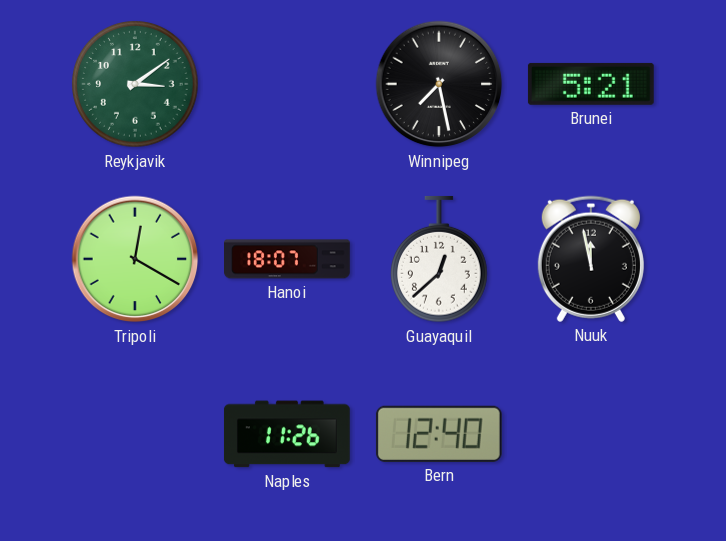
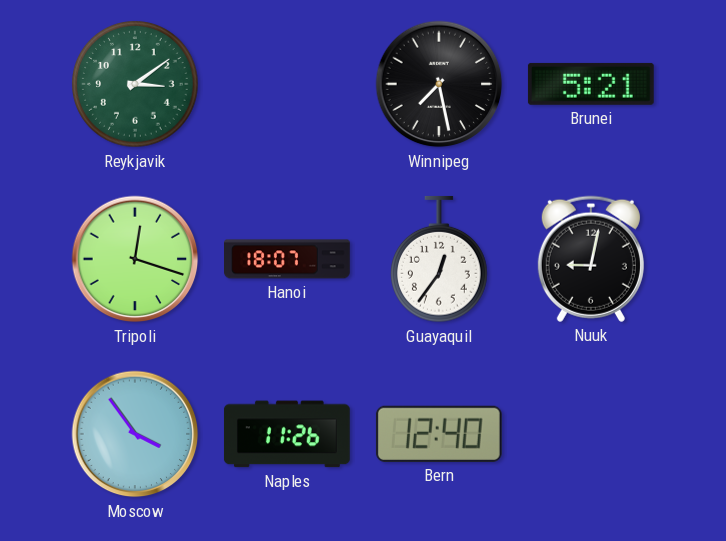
Tripoli: 12:20 -> 12:18 (135, 259)
Guayaquil: 12:38 -> 12:36 (440, 259)
Nuuk: 11:58 -> 9:02 (591, 259)
Moscow: none -> 3:54 (135, 434)
